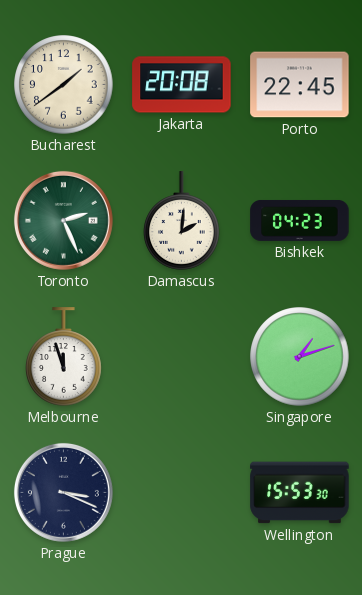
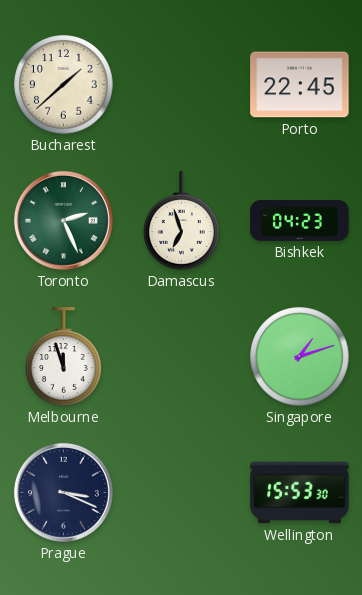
Bucharest: 1:39 -> 1:38 (64, 85)
Jakarta: 20:08 -> none (182, 85)
Damascus: 2:01 -> 6:57 (182, 221)
